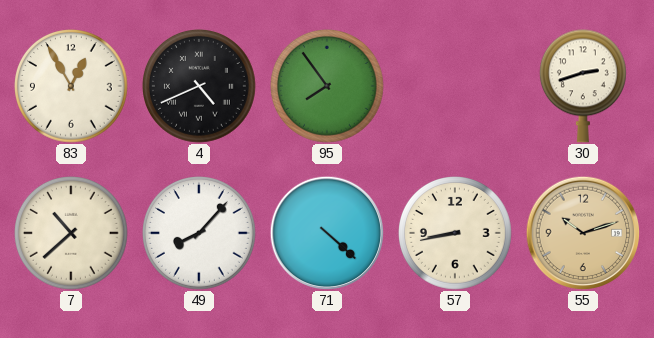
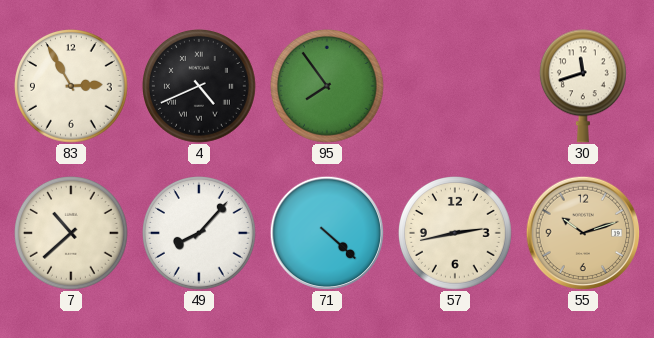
83: 12:55 -> 2:55 (72, 87)
30: 2:42 -> 11:42 (583, 86)
57: 8:43 -> 2:43 (456, 234)
